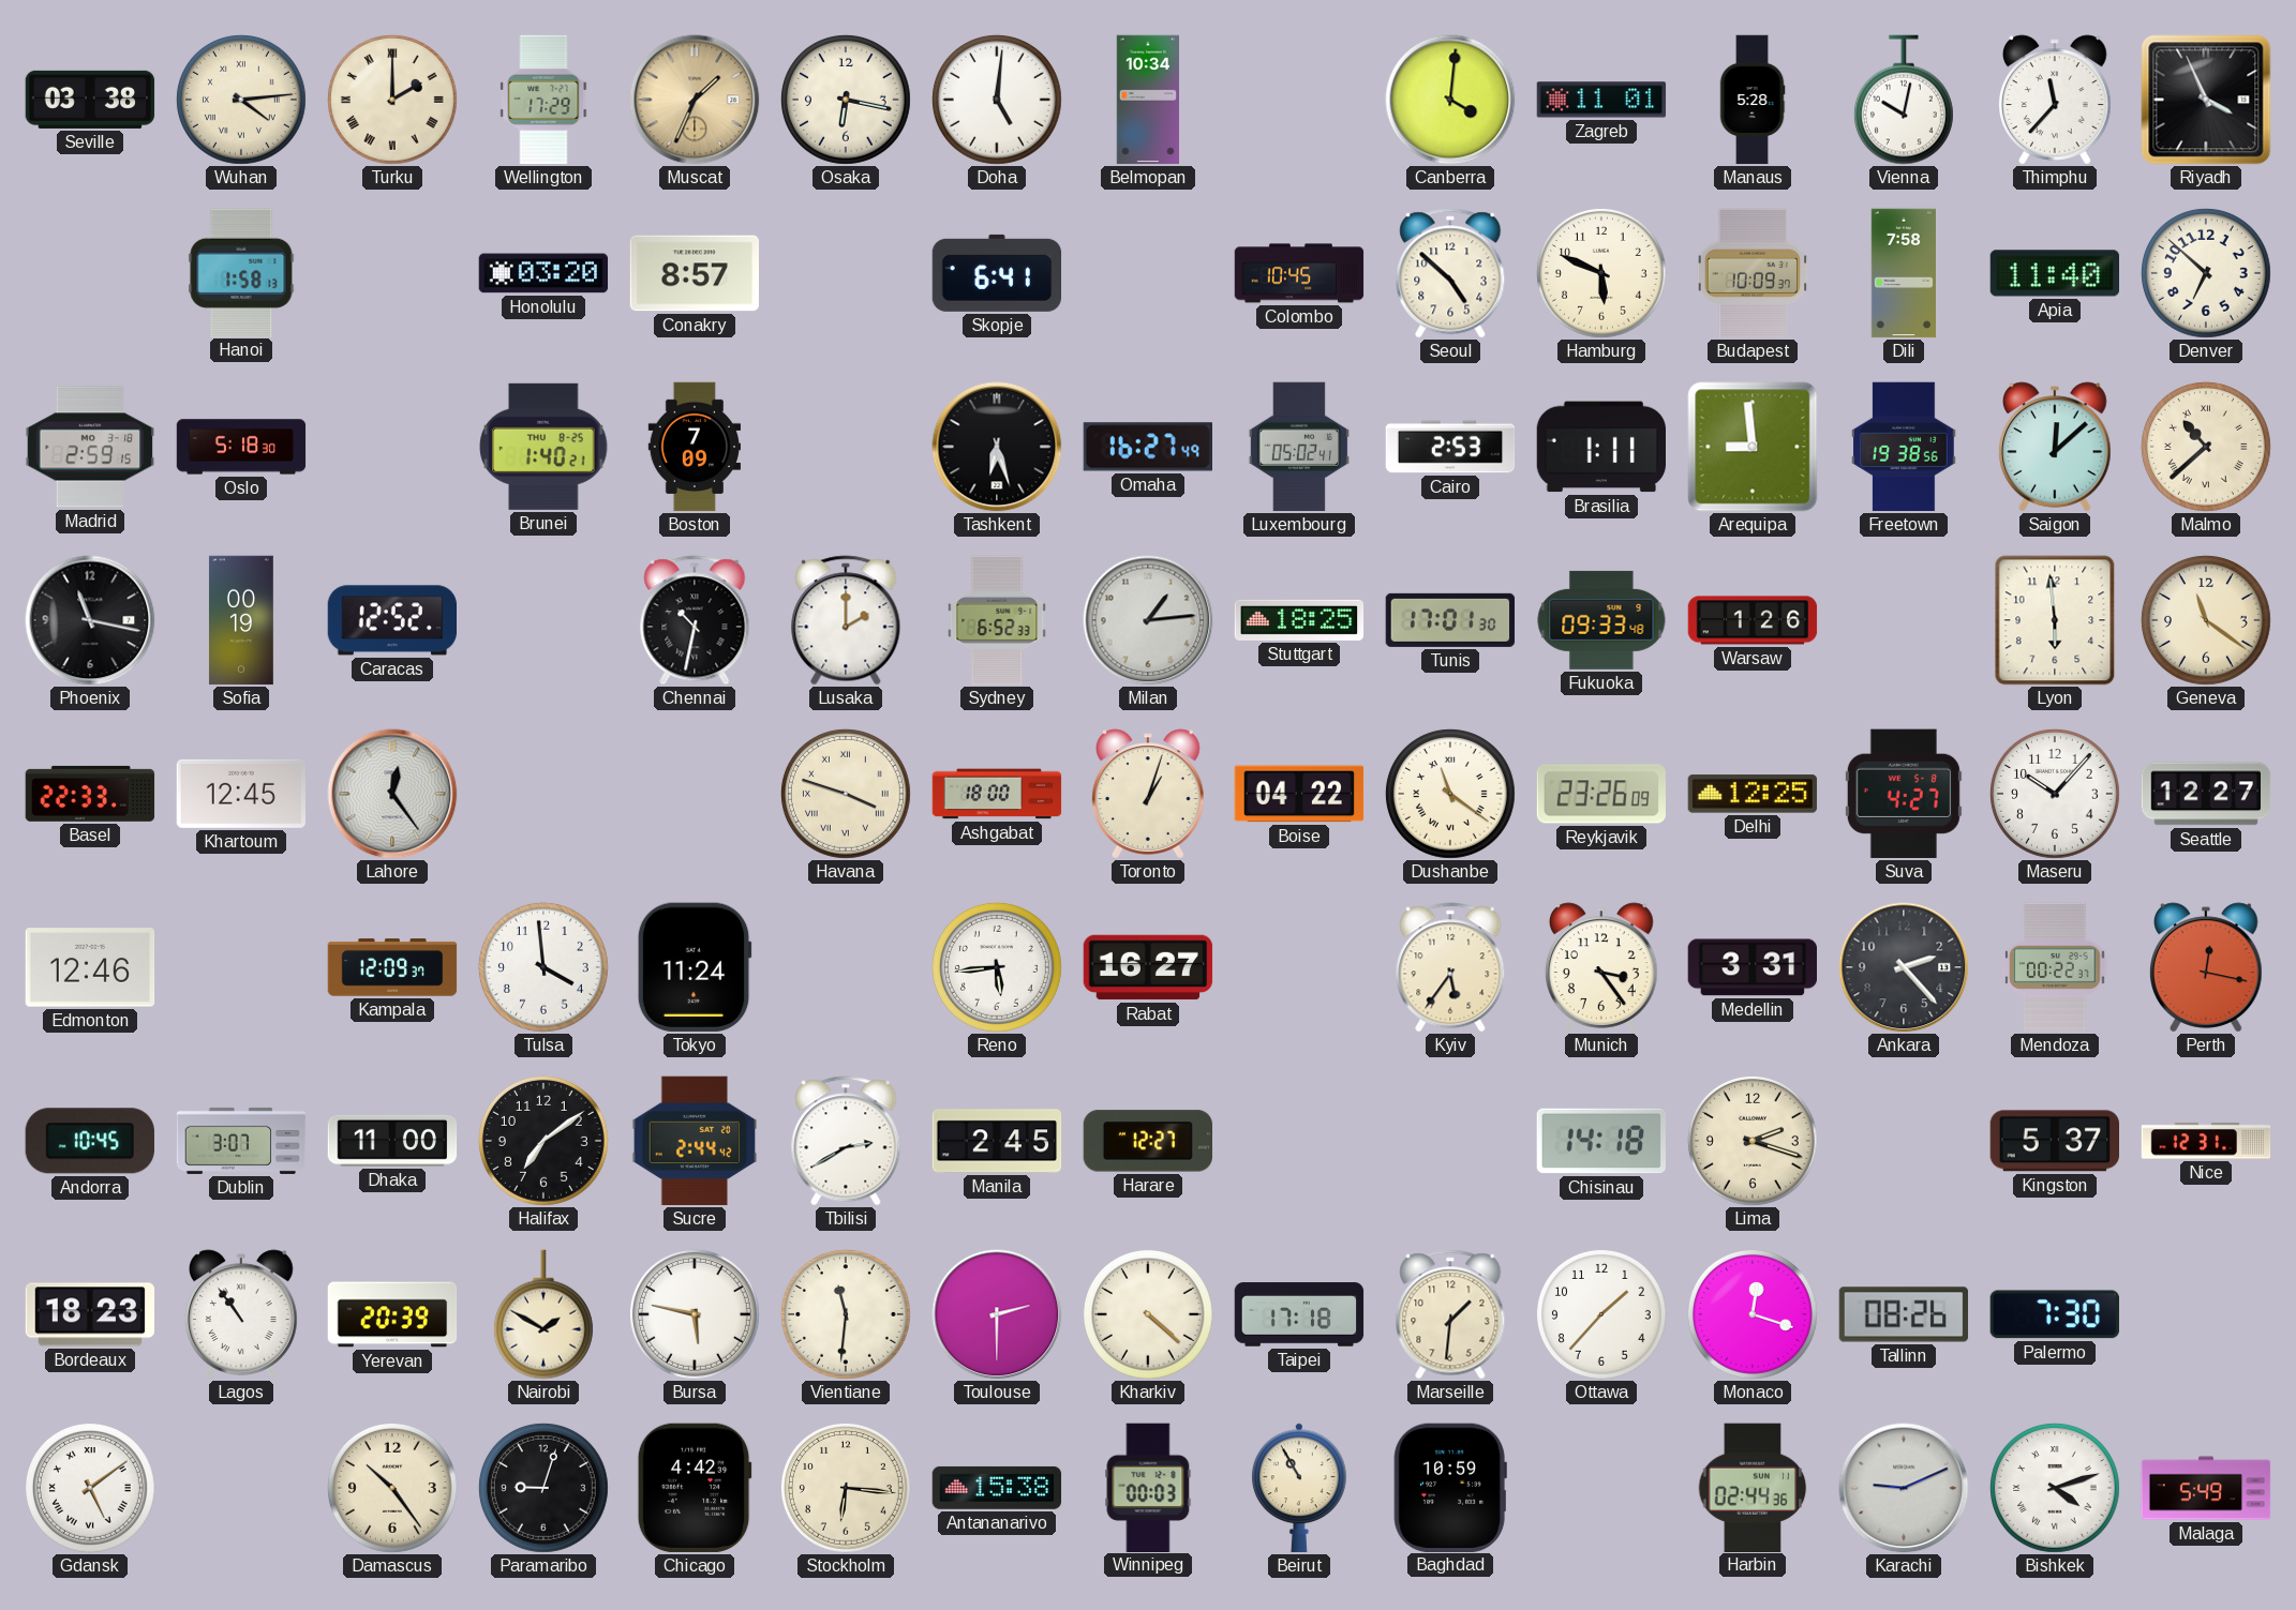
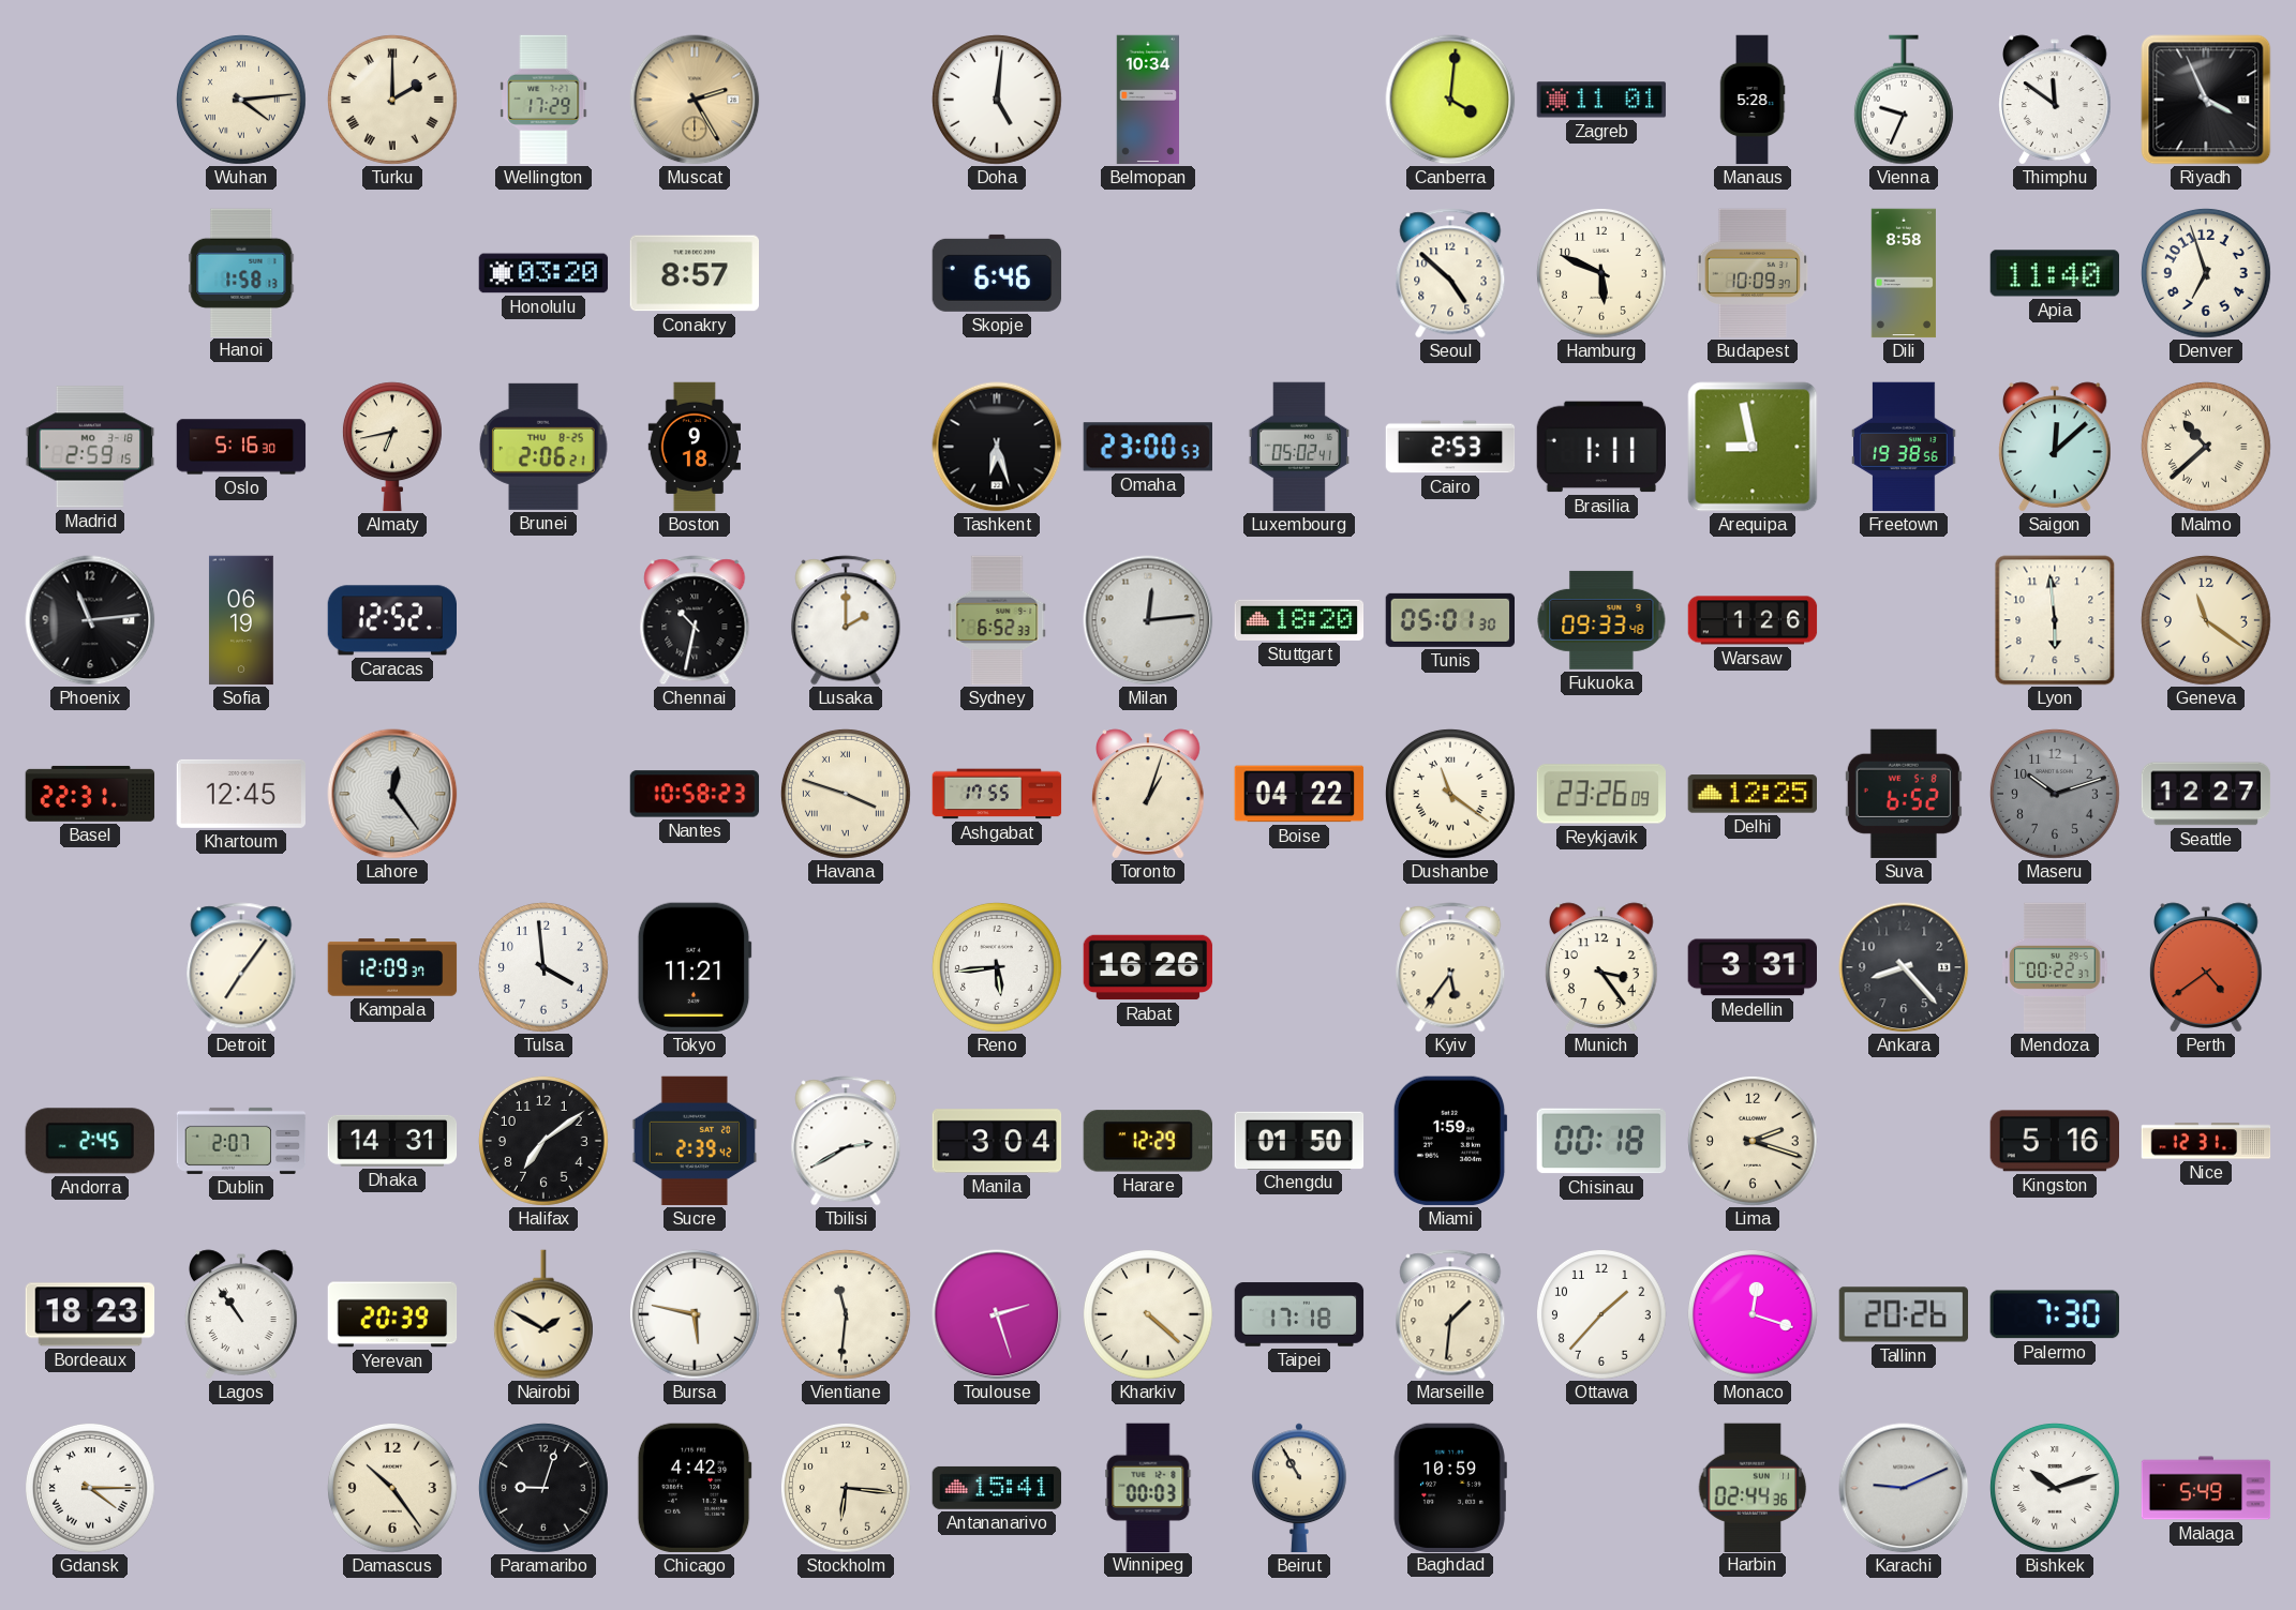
Seville: 03:38 -> none (90, 100)
Muscat: 1:34 -> 2:25 (695, 100)
Osaka: 6:17 -> none (846, 100)
Vienna: 10:02 -> 9:34 (1904, 100)
Thimphu: 11:37 -> 11:51 (2056, 100)
Skopje: 6:41 -> 6:46 (997, 273)
Colombo: 10:45 -> none (1299, 273)
Dili: 7:58 -> 8:58 (1904, 273)
Denver: 6:52 -> 6:57 (2206, 273)
Oslo: 5:18 -> 5:16 (241, 447)
Almaty: none -> 6:43 (392, 447)
Brunei: 1:40 -> 2:06 (543, 447)
Boston: 7:09 -> 9:18 (694, 447)
Omaha: 16:27 -> 23:00 (1147, 447)
Arequipa: 8:59 -> 8:58 (1753, 447)
Phoenix: 11:17 -> 11:14 (90, 620)
Sofia: 00:19 -> 06:19 (241, 620)
Milan: 1:14 -> 12:14 (1148, 620)
Stuttgart: 18:25 -> 18:20 (1299, 620)
Tunis: 17:01 -> 05:01 (1450, 620)
Basel: 22:33 -> 22:31 (90, 794)
Nantes: none -> 10:58 (695, 794)
Ashgabat: 18:00 -> 17:55 (997, 794)
Suva: 4:27 -> 6:52 (1904, 794)
Maseru: 10:07 -> 10:12 (2055, 794)
Maseru dial: white -> grey (2055, 794)
Edmonton: 12:46 -> none (90, 967)
Detroit: none -> 7:06 (241, 967)
Tokyo: 11:24 -> 11:21 (695, 967)
Rabat: 16:27 -> 16:26 (1148, 967)
Ankara: 2:23 -> 8:23 (1904, 967)
Perth: 12:17 -> 4:39 (2207, 967)
Andorra: 10:45 -> 2:45 (90, 1141)
Dublin: 3:07 -> 2:07 (241, 1141)
Dhaka: 11:00 -> 14:31 (392, 1141)
Sucre: 2:44 -> 2:39 (695, 1141)
Manila: 2:45 -> 3:04 (997, 1141)
Harare: 12:27 -> 12:29 (1147, 1141)
Chengdu: none -> 01:50 (1299, 1140)
Miami: none -> 1:59 (1450, 1141)
Chisinau: 14:18 -> 00:18 (1600, 1141)
Kingston: 5:37 -> 5:16 (2054, 1141)
Toulouse: 2:30 -> 2:27 (997, 1314)
Tallinn: 08:26 -> 20:26 (1904, 1314)
Gdansk: 5:09 -> 4:15 (90, 1488)
Antananarivo: 15:38 -> 15:41 (997, 1488)
Bishkek: 4:12 -> 10:12 (2055, 1488)
